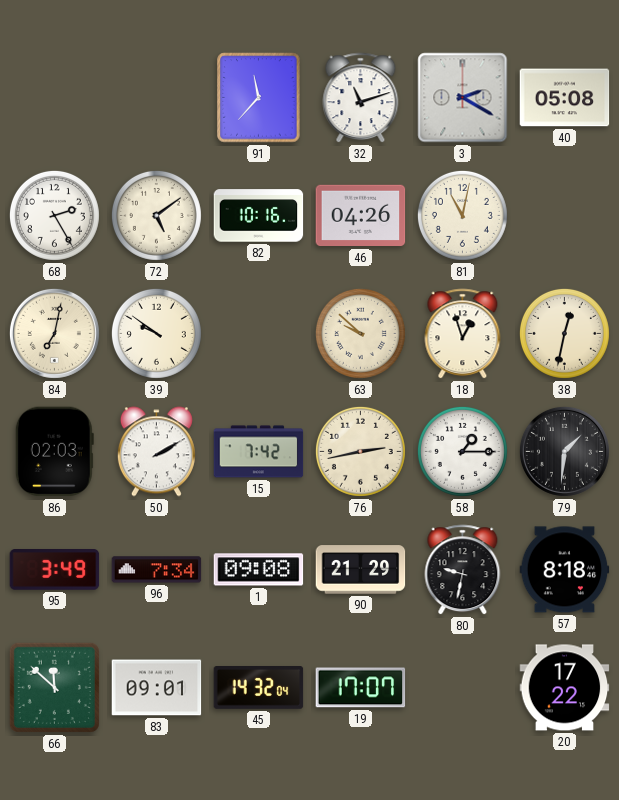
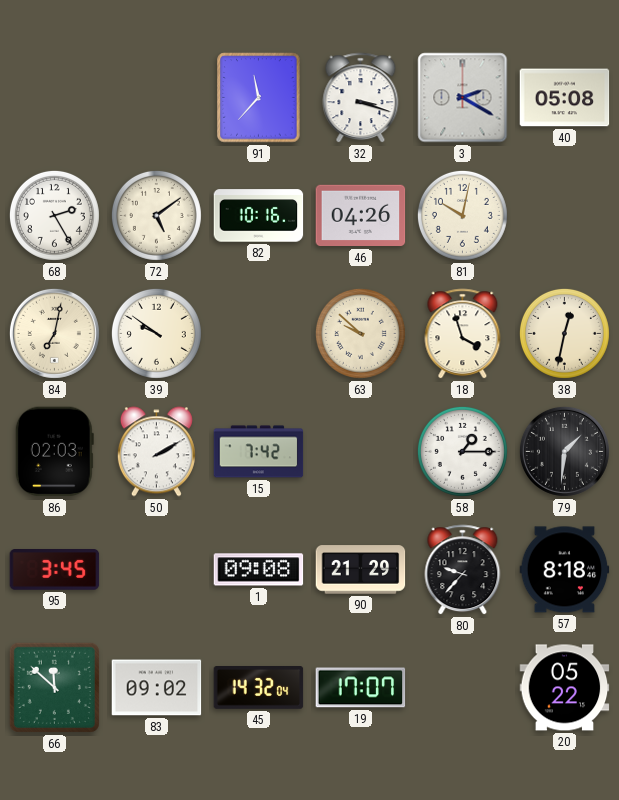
32: 11:12 -> 3:18 (361, 98)
81: 11:02 -> 10:02 (462, 215)
18: 12:57 -> 3:57 (463, 334)
76: 2:43 -> none (360, 451)
95: 3:49 -> 3:45 (55, 570)
96: 7:34 -> none (157, 570)
80: 9:32 -> 9:37 (463, 570)
83: 09:01 -> 09:02 (157, 688)
20: 17:22 -> 05:22 (565, 688)
